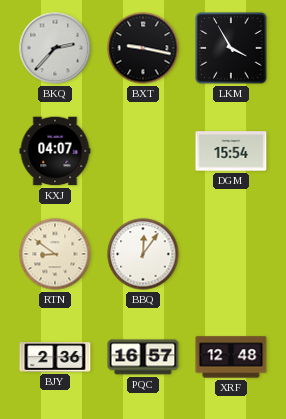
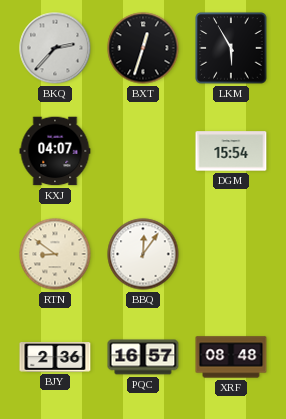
BXT: 9:17 -> 12:33 (143, 48)
LKM: 3:55 -> 5:55 (231, 48)
XRF: 12:48 -> 08:48 (231, 357)
